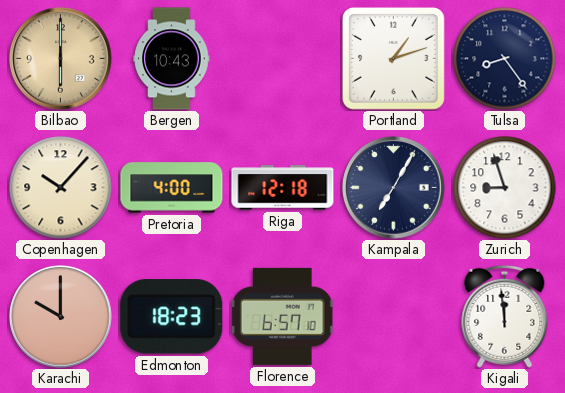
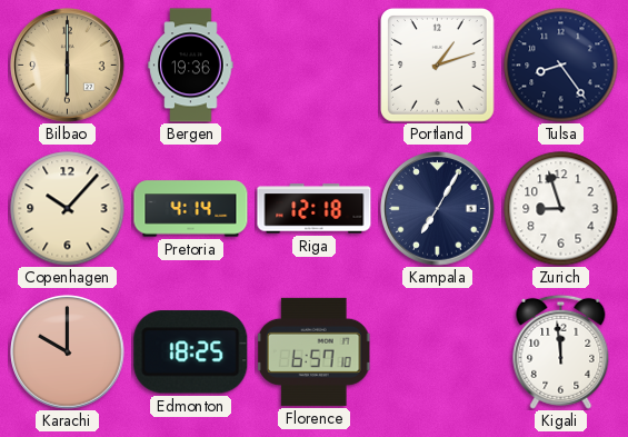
Bergen: 10:43 -> 19:36 (191, 66)
Pretoria: 4:00 -> 4:14 (191, 209)
Edmonton: 18:23 -> 18:25 (191, 352)
